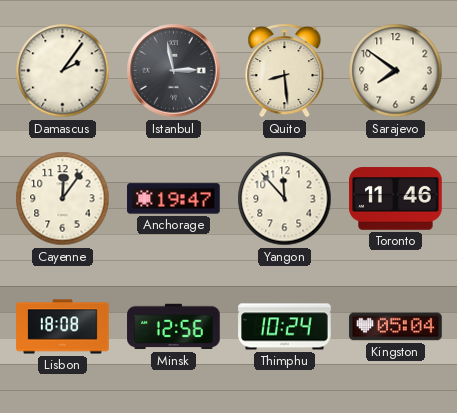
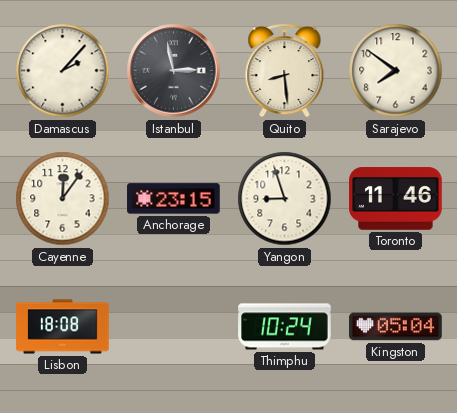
Damascus: 2:06 -> 2:07 (63, 71)
Anchorage: 19:47 -> 23:15 (174, 199)
Yangon: 11:53 -> 8:57 (285, 199)
Minsk: 12:56 -> none (174, 327)
